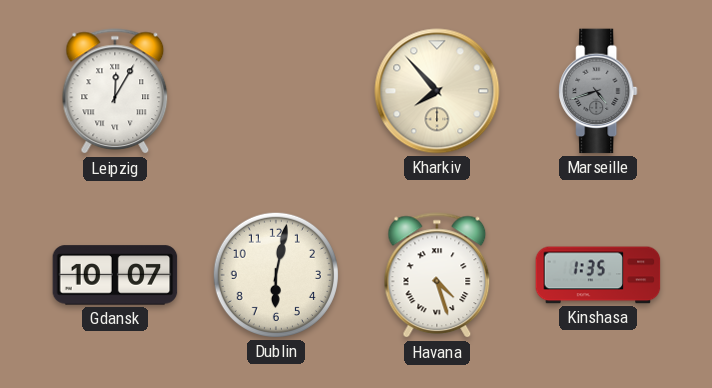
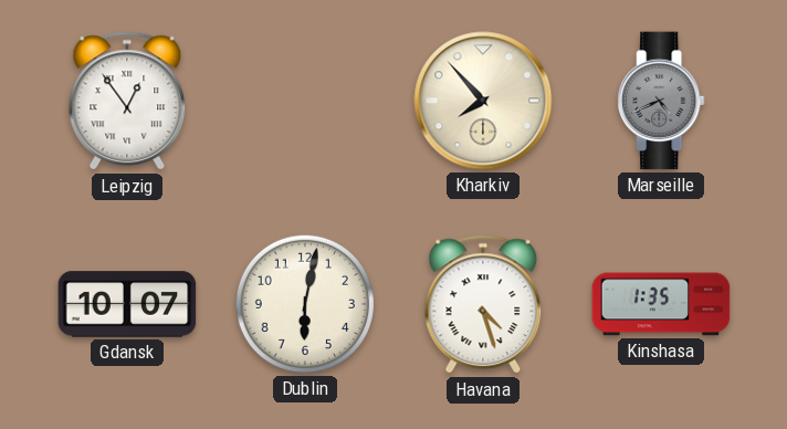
Leipzig: 12:05 -> 12:54 (127, 102)
Marseille: 4:42 -> 4:41 (661, 101)
